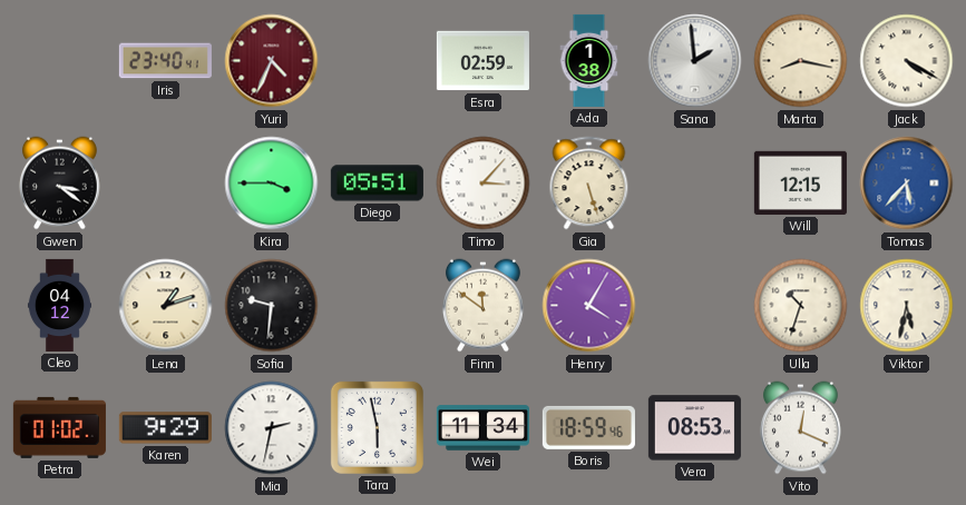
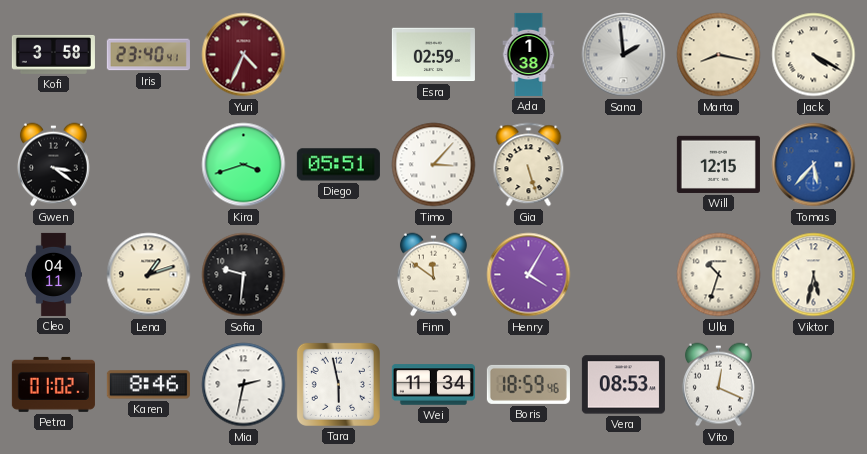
Kofi: none -> 3:58 (53, 54)
Kira: 3:45 -> 3:42 (244, 165)
Cleo: 04:12 -> 04:11 (53, 274)
Karen: 9:29 -> 8:46 (148, 385)
